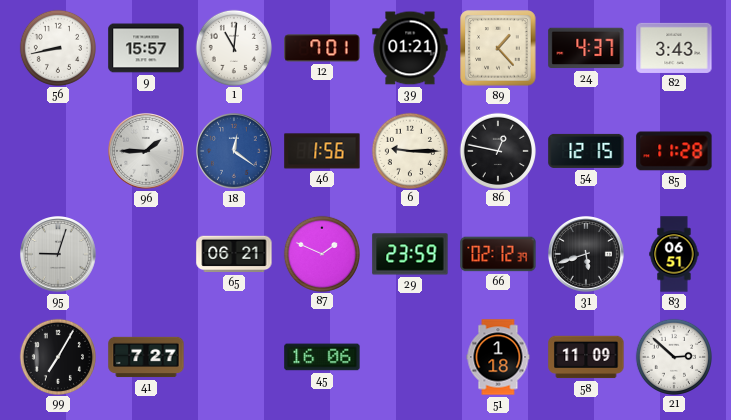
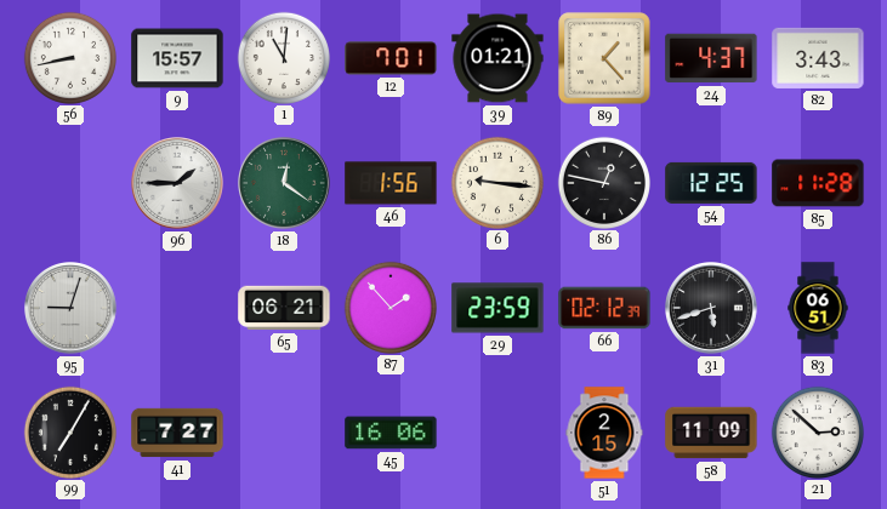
18 dial: blue -> green (285, 184)
6: 9:15 -> 9:16 (496, 182)
54: 12:15 -> 12:25 (711, 183)
87: 1:49 -> 1:53 (390, 307)
51: 1:18 -> 2:15 (604, 433)
